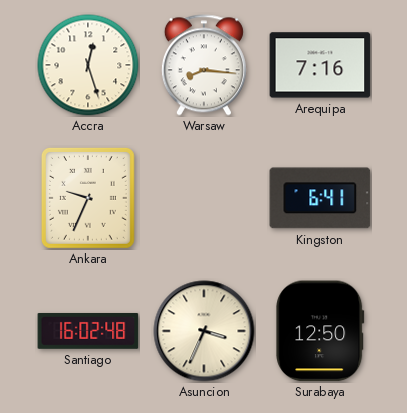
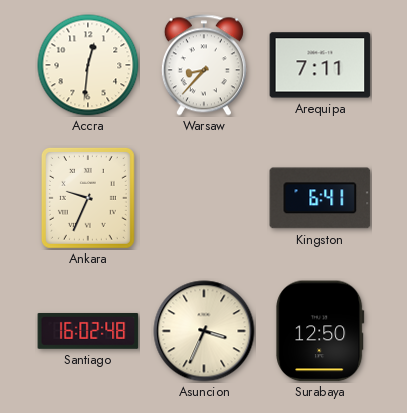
Accra: 12:27 -> 12:31 (88, 65)
Warsaw: 8:16 -> 8:37 (204, 65)
Arequipa: 7:16 -> 7:11 (320, 65)
